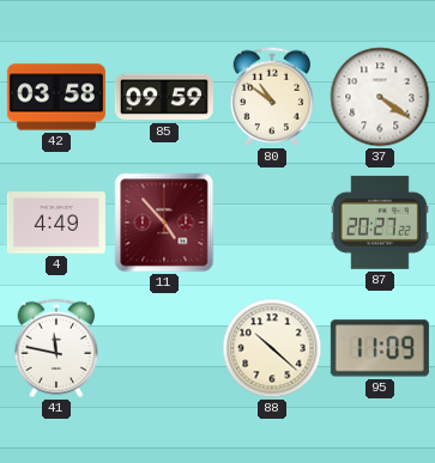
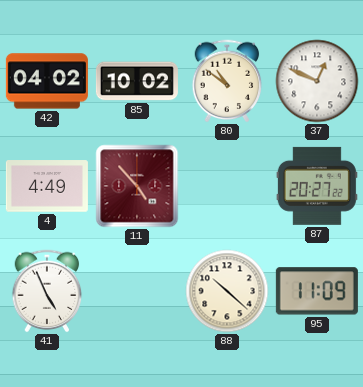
42: 03:58 -> 04:02 (47, 81)
85: 09:59 -> 10:02 (137, 81)
37: 4:21 -> 12:49 (317, 81)
41: 11:47 -> 4:56 (47, 291)
